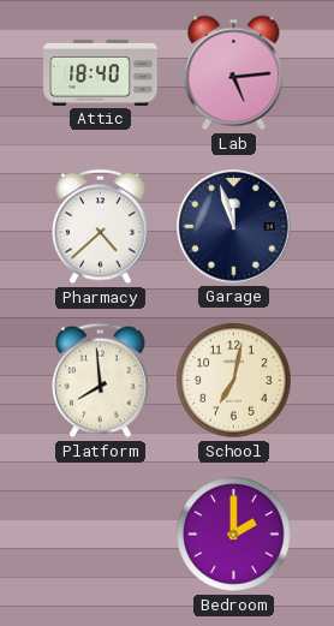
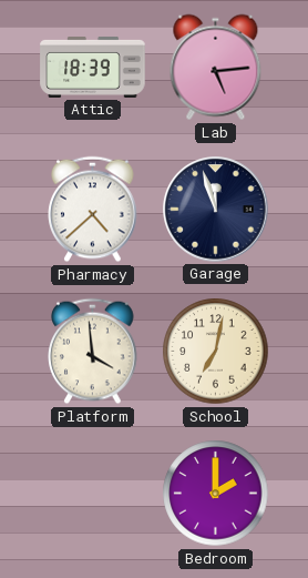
Attic: 18:40 -> 18:39 (93, 67)
Platform: 7:59 -> 3:59 (93, 352)
